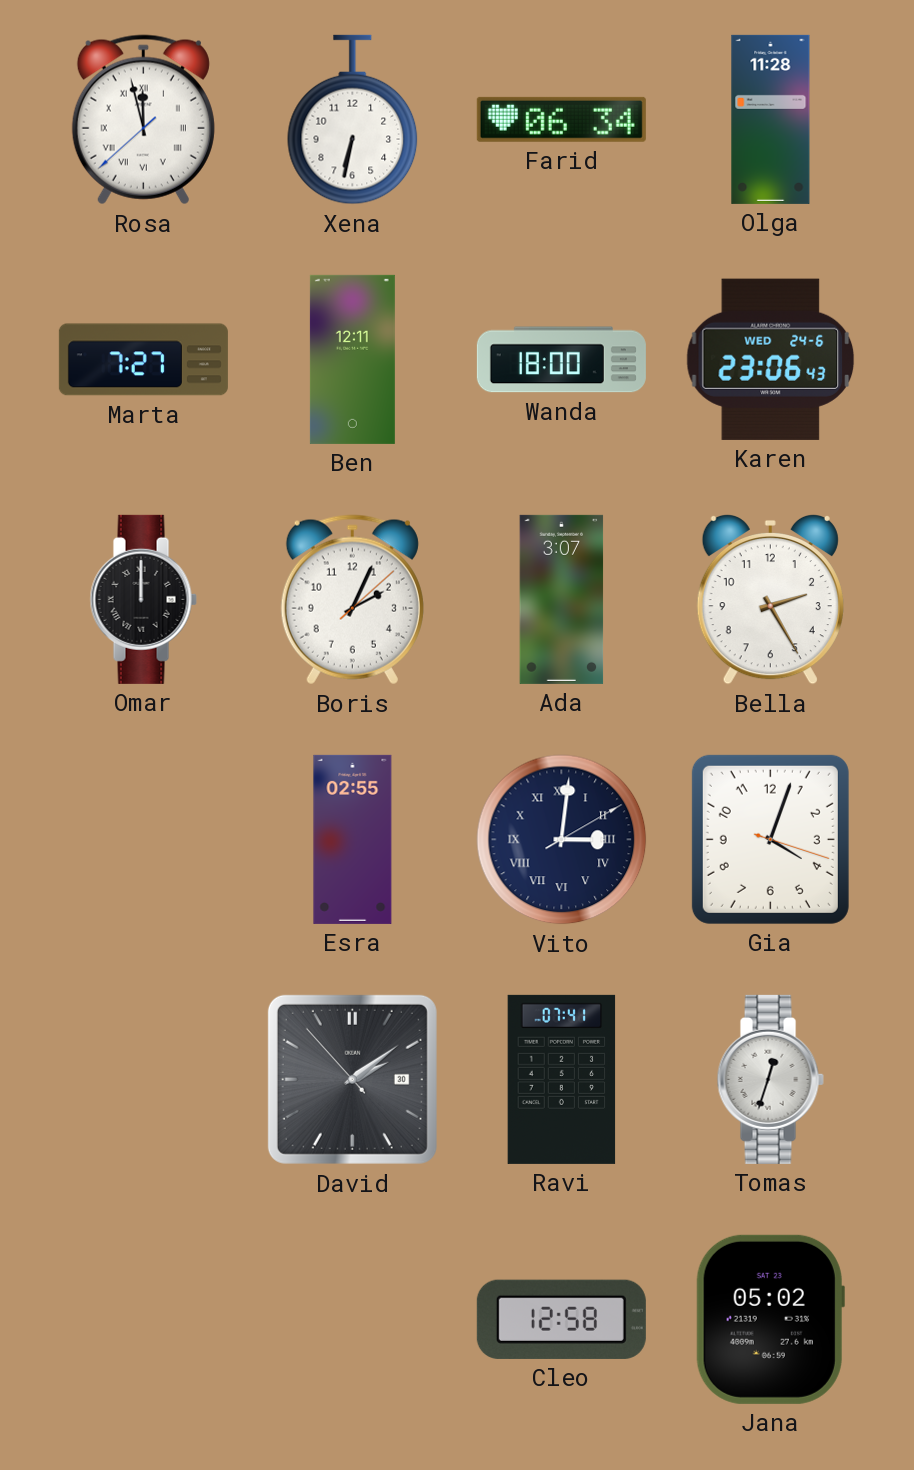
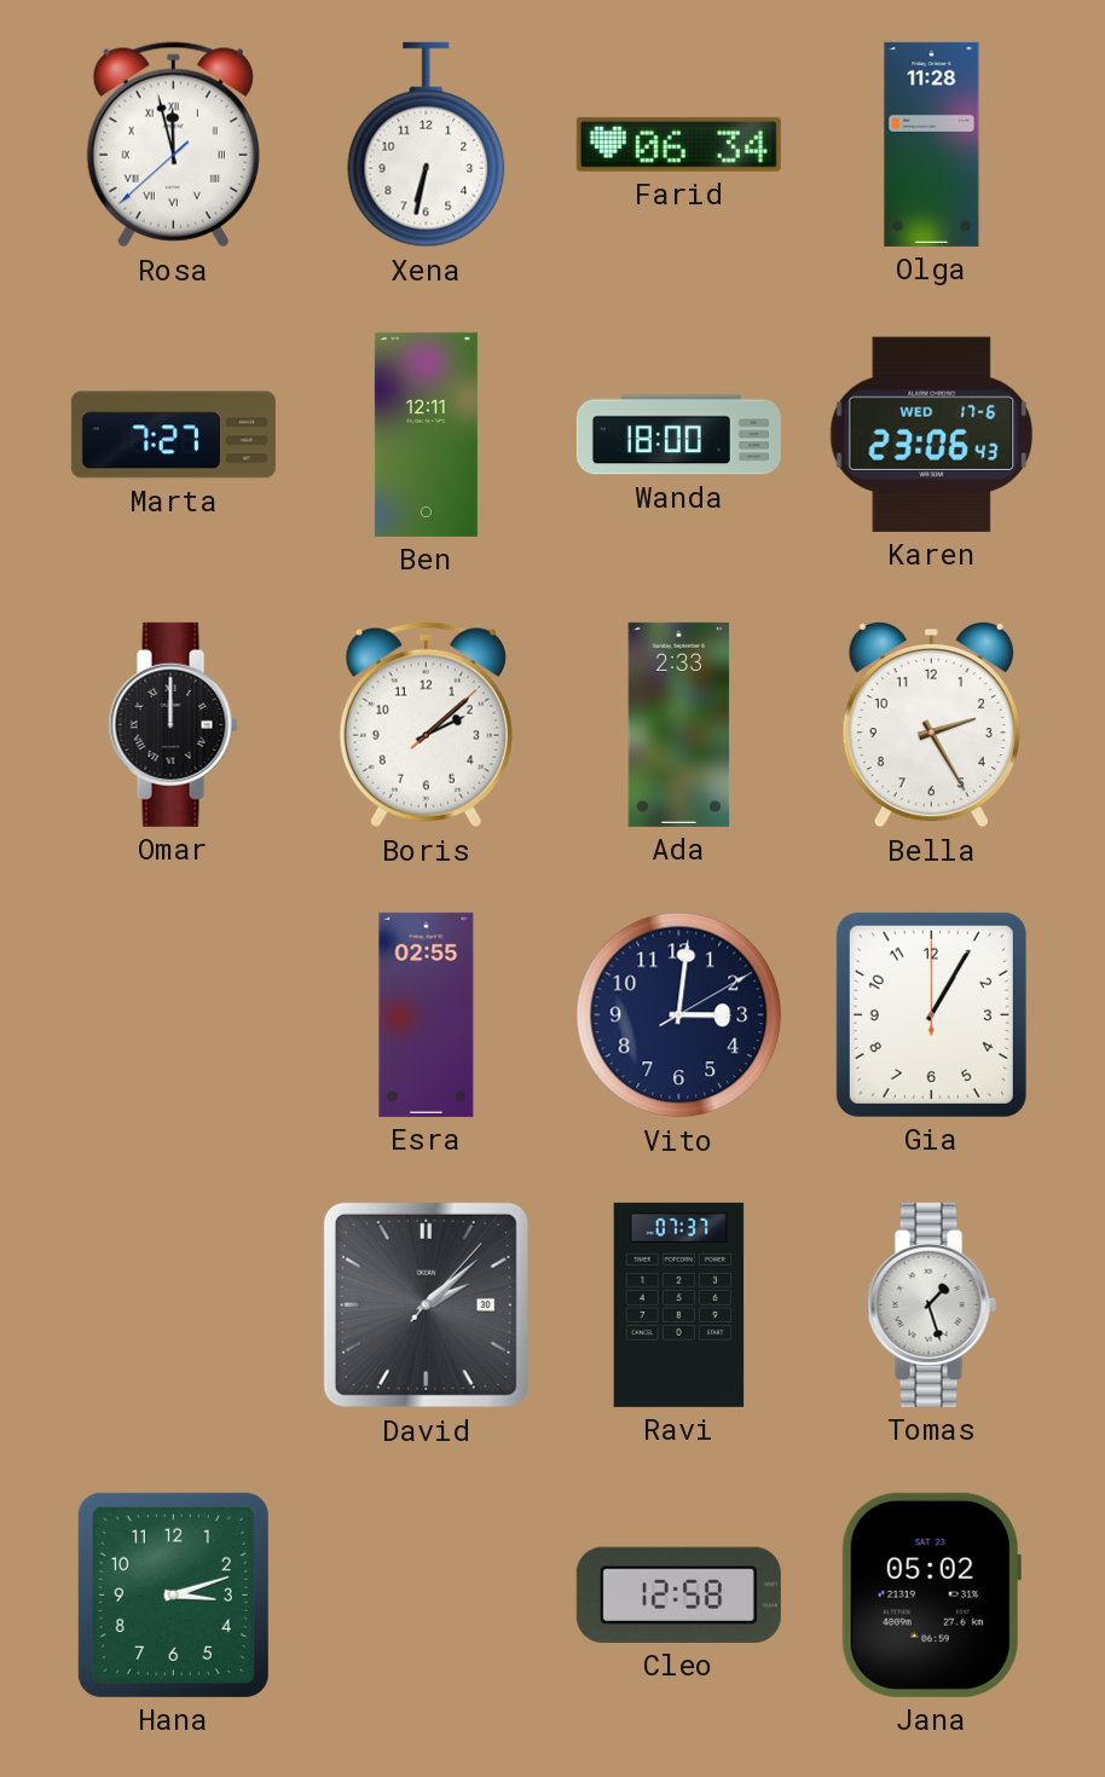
Karen date: WED 24-6 -> WED 17-6 (932, 434)
Boris: 2:04 -> 2:08 (426, 725)
Ada: 3:07 -> 2:33 (679, 724)
Vito numerals: Roman -> Arabic (679, 1015)
Gia: 4:03 -> 1:05 (931, 1014)
David: 2:08:53 -> 2:08:07 (426, 1304)
Ravi: 07:41 -> 07:37 (679, 1304)
Tomas: 12:33 -> 1:27 (931, 1304)
Hana: none -> 3:12 (173, 1594)
